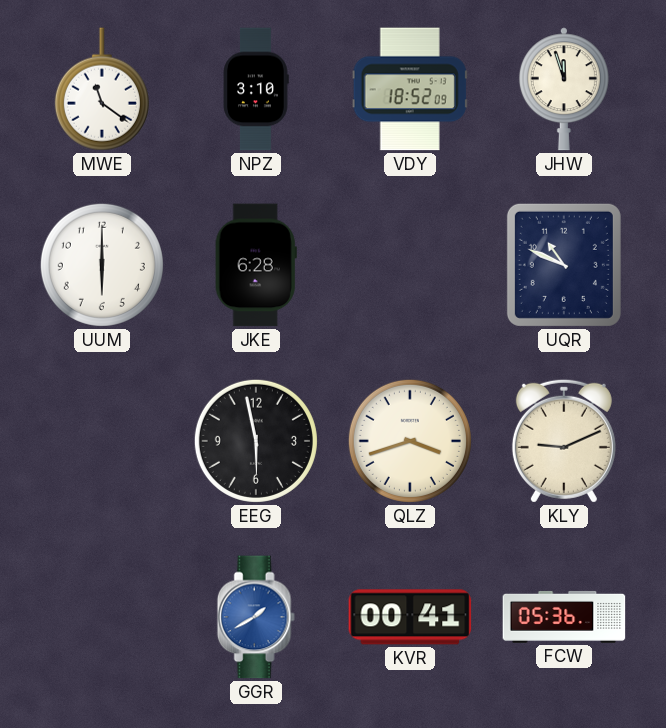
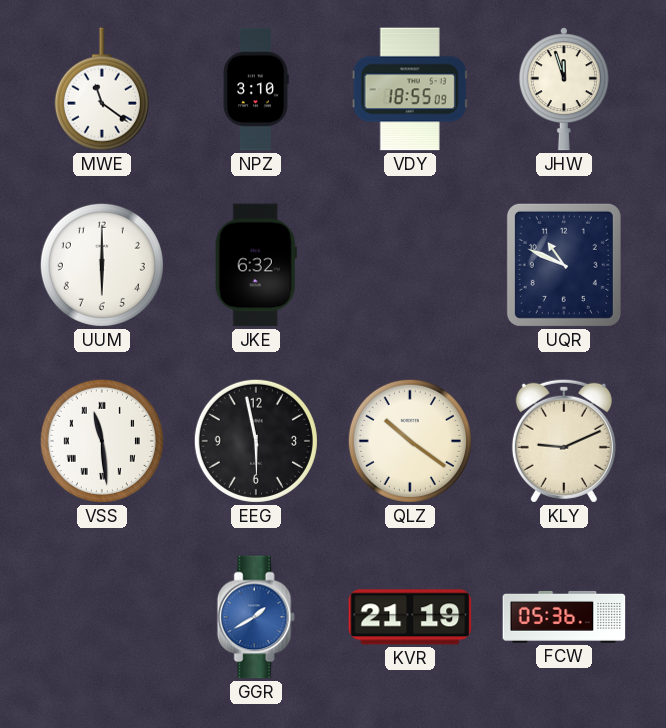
VDY: 18:52 -> 18:55 (410, 89)
JKE: 6:28 -> 6:32 (256, 265)
VSS: none -> 11:29 (102, 441)
QLZ: 3:42 -> 10:21 (410, 441)
KVR: 00:41 -> 21:19 (410, 617)
